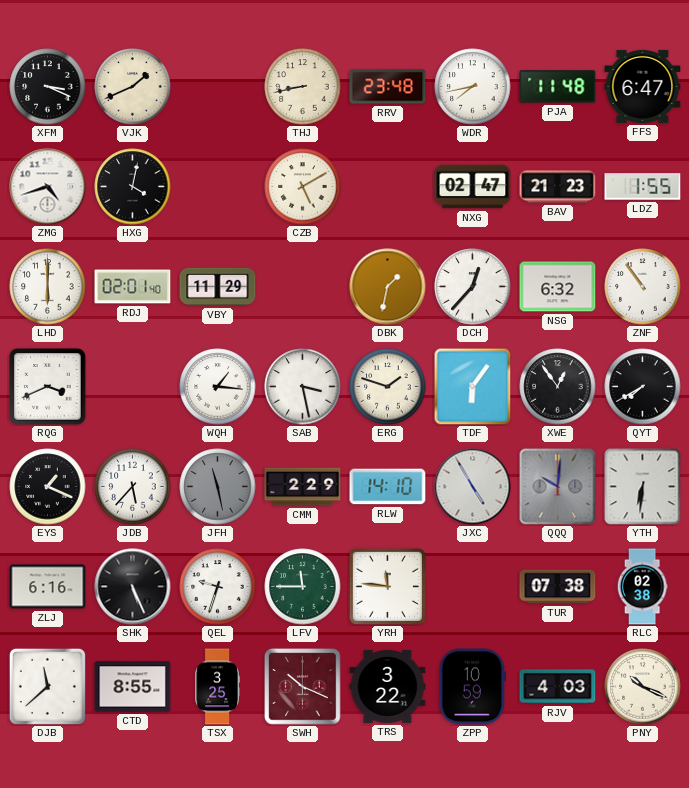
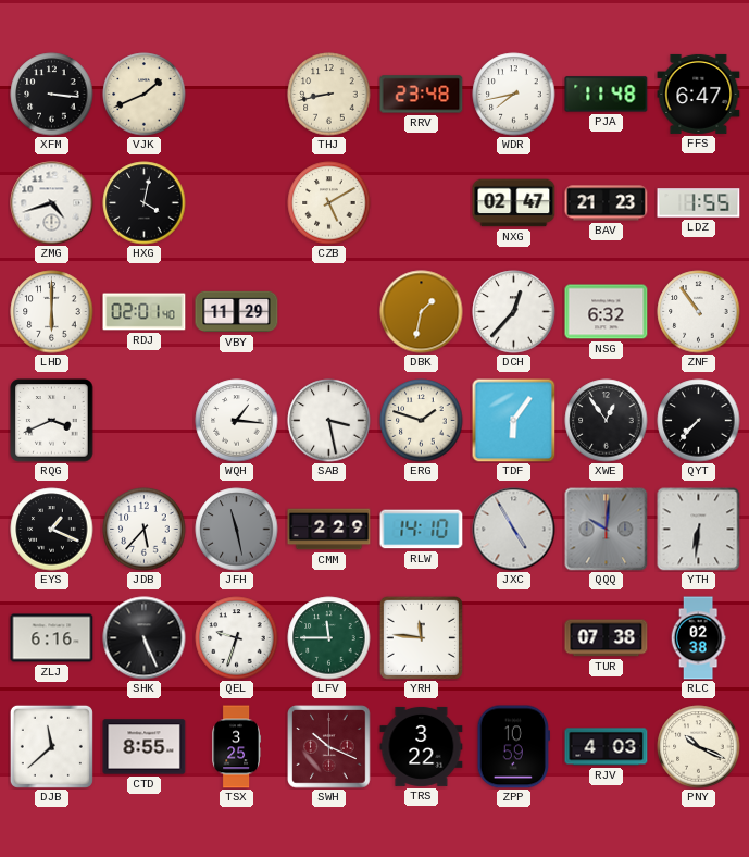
XFM: 3:19 -> 3:16 (52, 95)
QYT: 7:40 -> 7:37 (699, 421)
